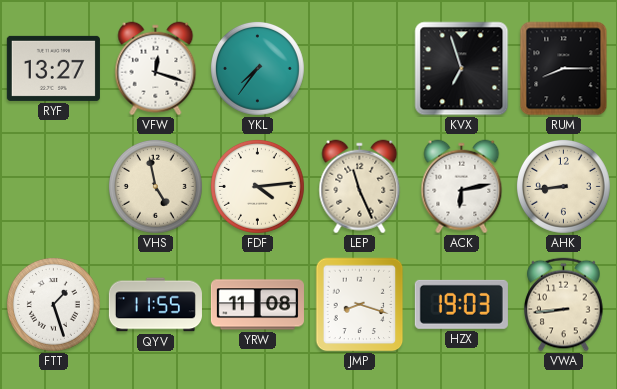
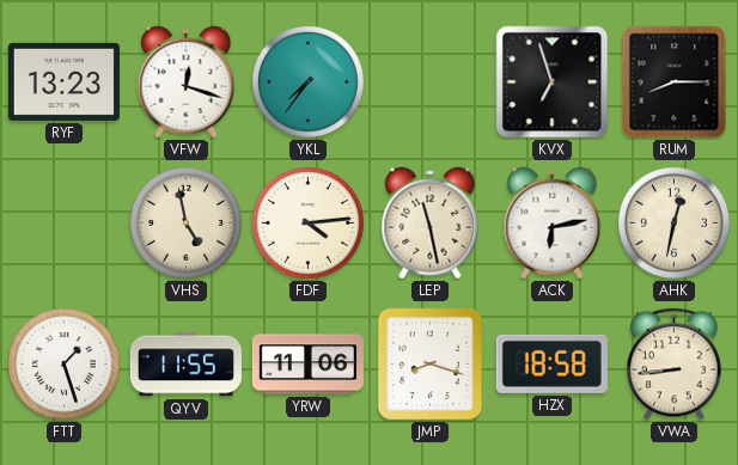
RYF: 13:27 -> 13:23 (63, 81)
LEP: 11:26 -> 11:28 (431, 224)
AHK: 8:44 -> 12:32 (673, 222)
YRW: 11:08 -> 11:06 (307, 365)
HZX: 19:03 -> 18:58 (551, 363)
